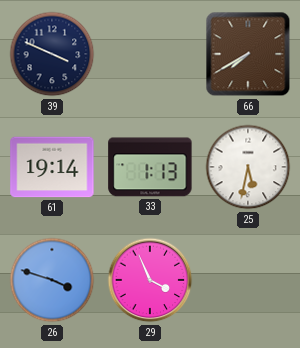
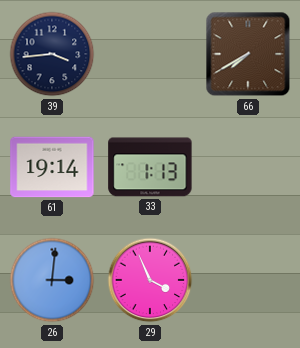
39: 3:49 -> 3:44 (52, 54)
25: 5:32 -> none (248, 167)
26: 3:48 -> 3:01 (52, 280)
